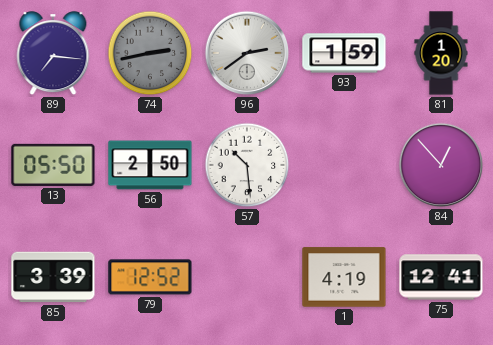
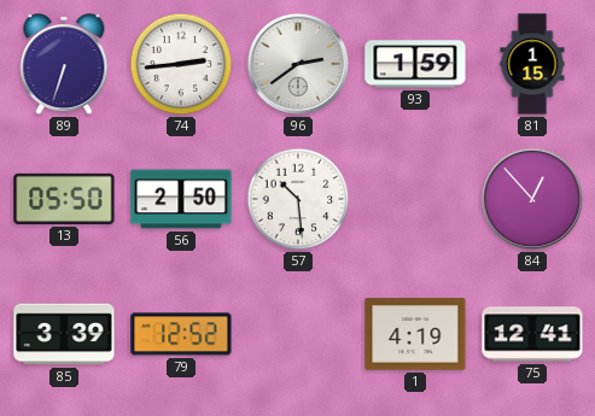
89: 7:16 -> 6:33 (64, 65)
74: 2:43 -> 2:44 (181, 64)
74 dial: grey -> white (181, 64)
81: 1:20 -> 1:15 (532, 64)
